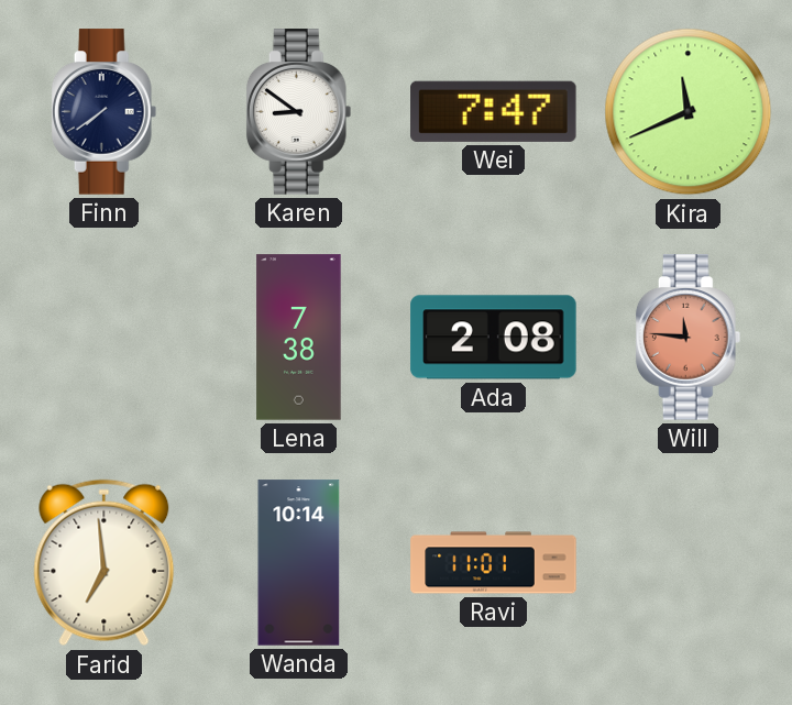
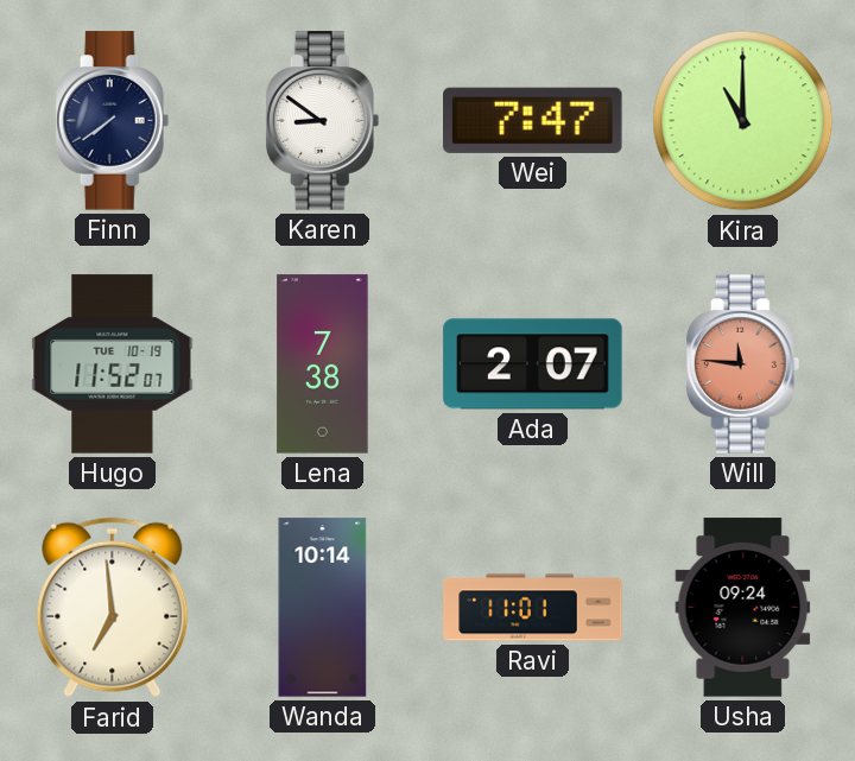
Kira: 11:41 -> 11:00 (743, 121)
Hugo: none -> 11:52 (113, 364)
Ada: 2:08 -> 2:07 (533, 364)
Usha: none -> 09:24 (743, 608)
